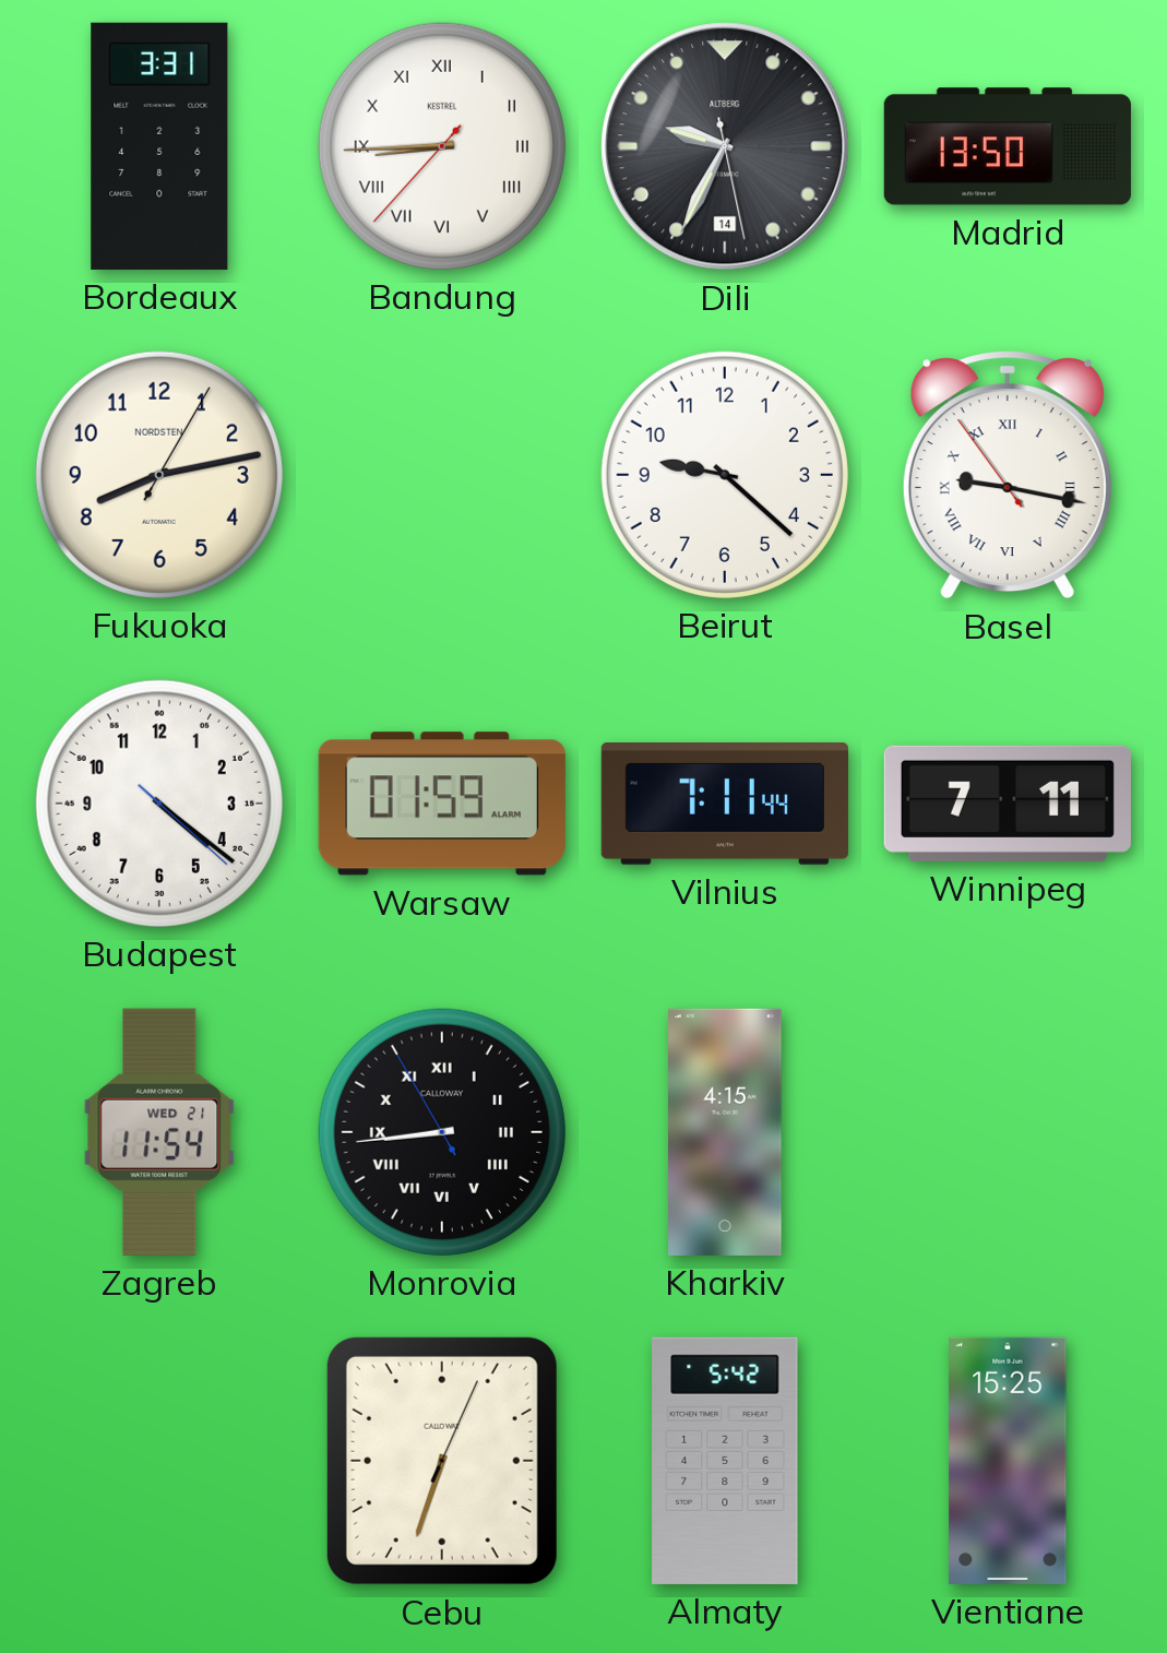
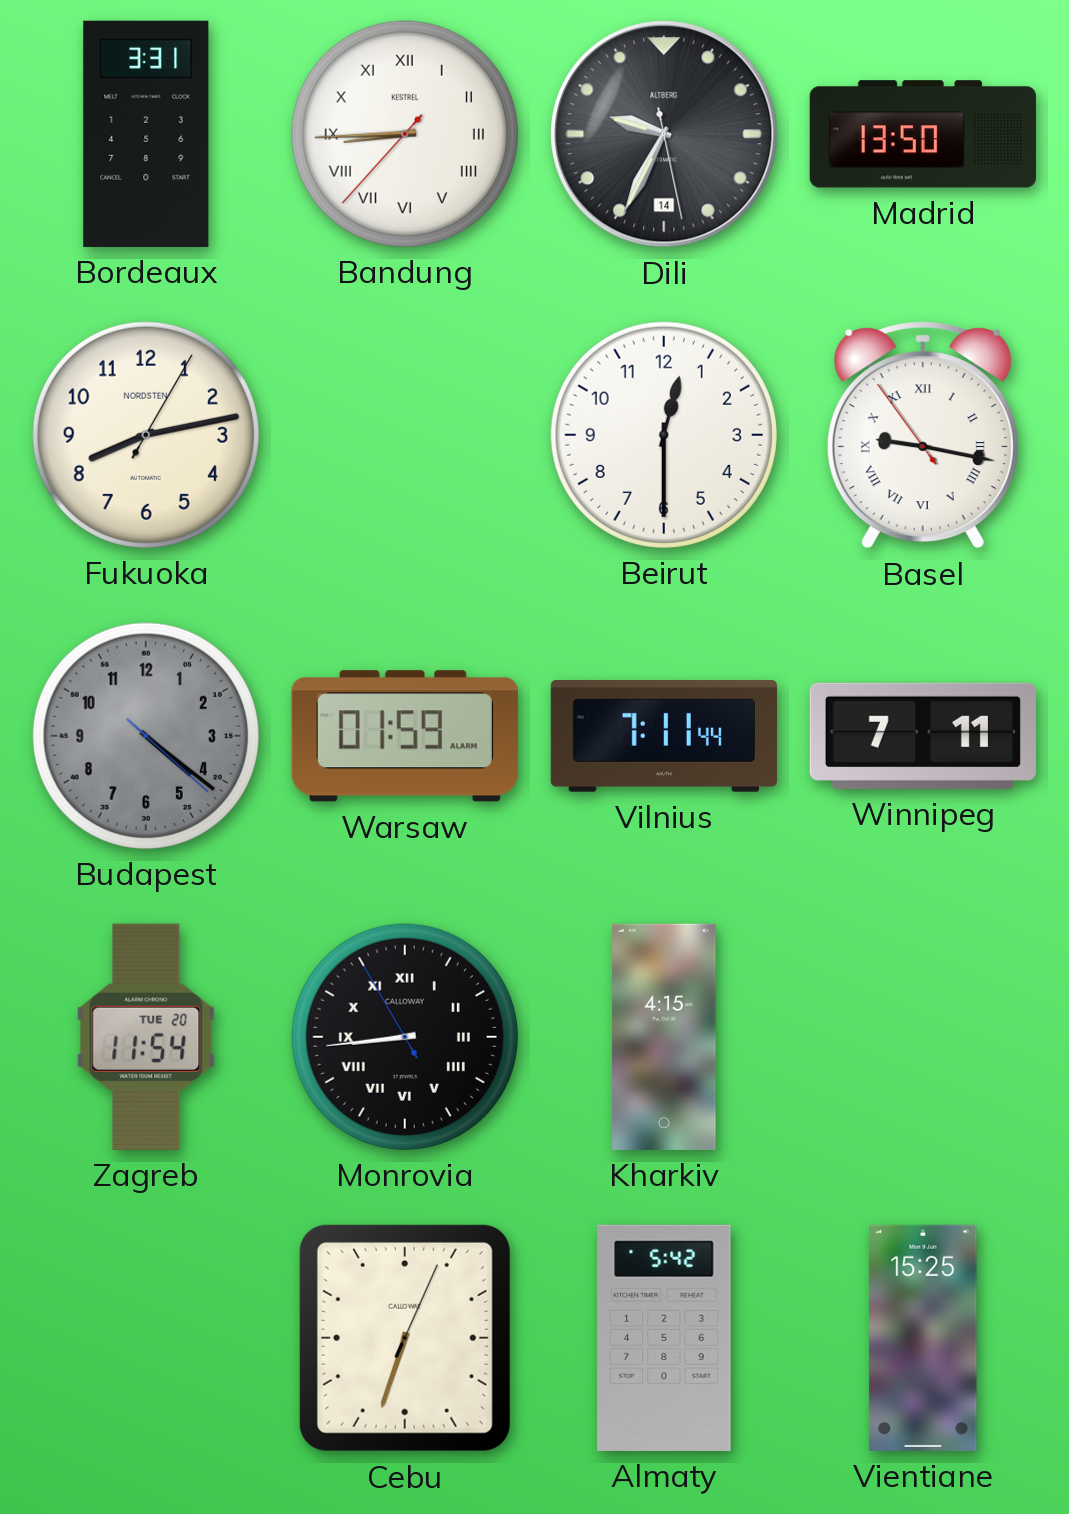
Beirut: 9:22 -> 12:30 (664, 435)
Budapest dial: white -> grey (146, 736)
Zagreb date: WED 21 -> TUE 20 (146, 1037)
